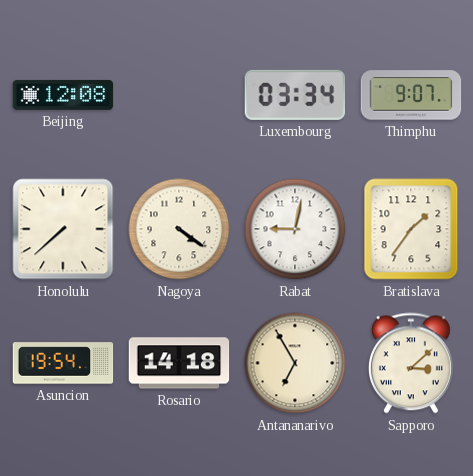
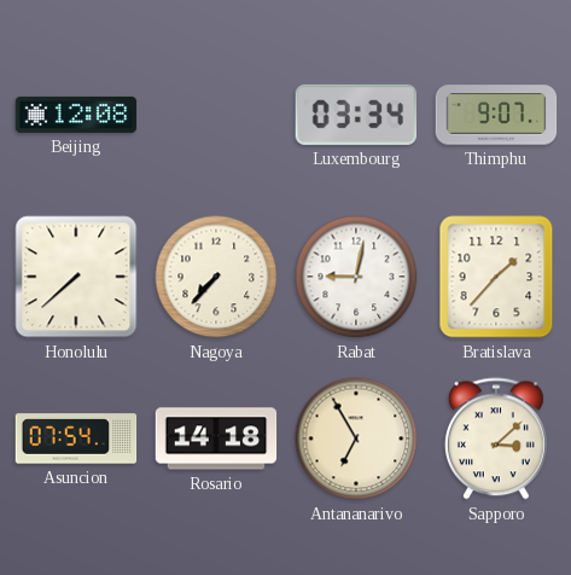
Nagoya: 4:21 -> 7:37 (216, 277)
Bratislava: 1:36 -> 1:37 (496, 277)
Asuncion: 19:54 -> 07:54 (76, 438)
